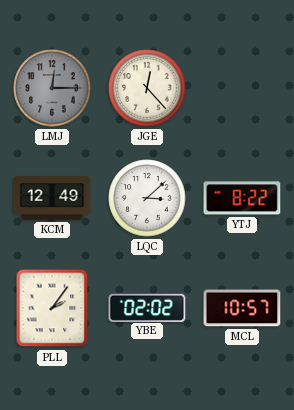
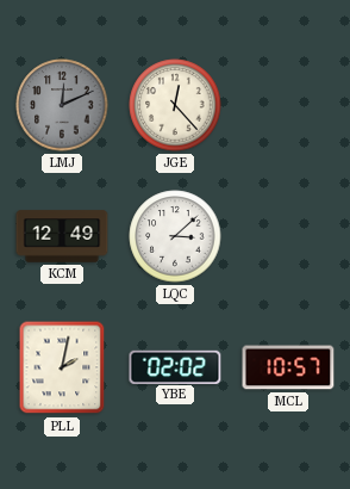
LMJ: 12:15 -> 12:11 (62, 105)
YTJ: 8:22 -> none (242, 198)
PLL: 2:06 -> 2:02 (62, 367)
